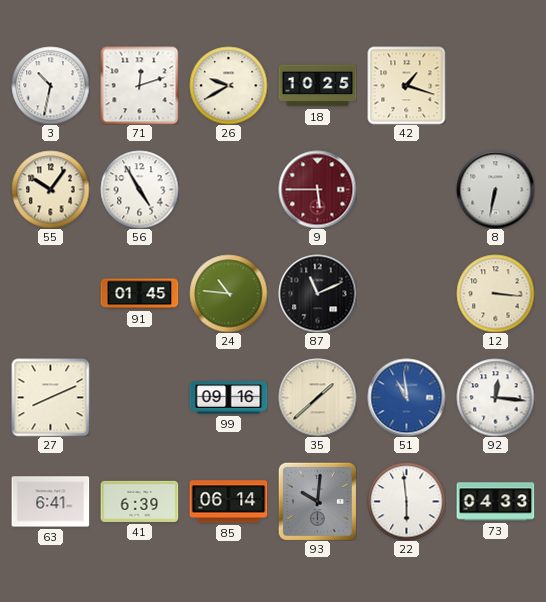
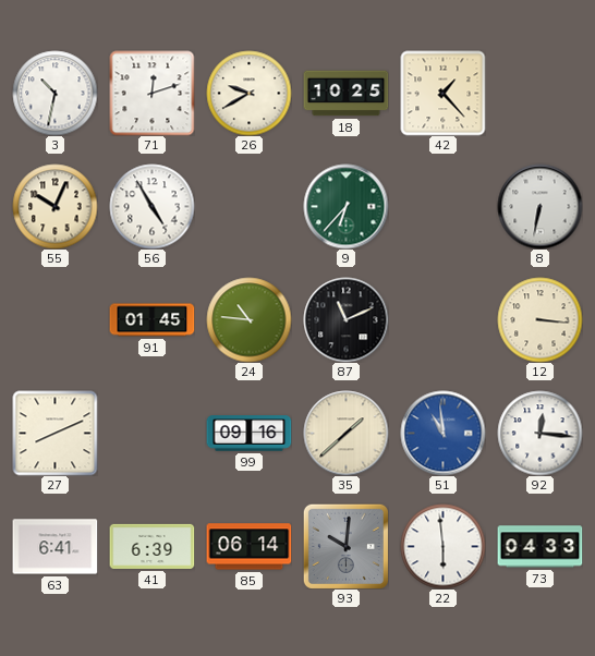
42: 1:18 -> 1:23 (442, 93)
55: 10:06 -> 10:04 (54, 206)
9: 5:45 -> 6:37 (345, 206)
9 dial: burgundy -> green (345, 206)
